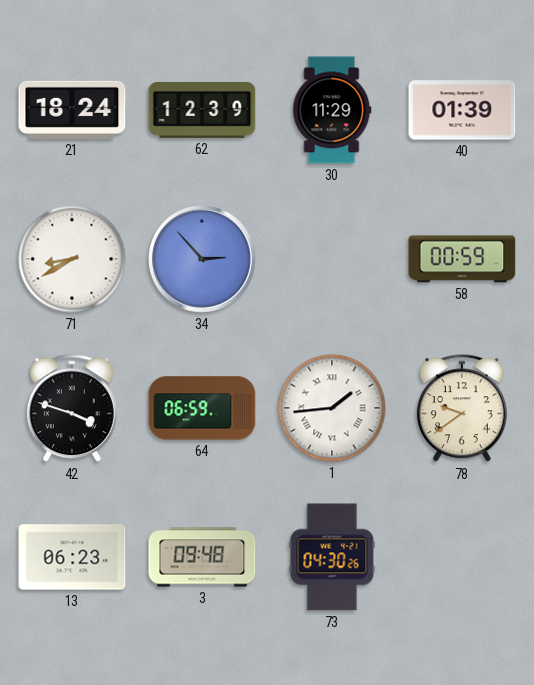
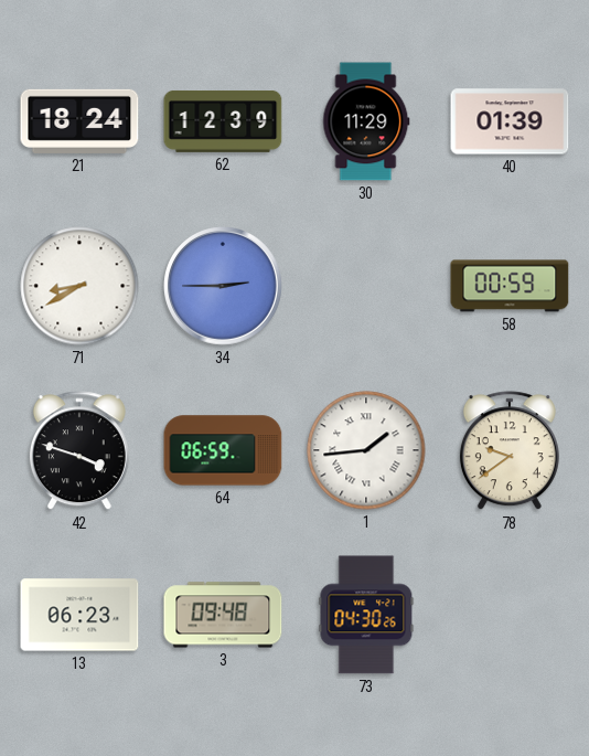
34: 2:53 -> 2:45 (224, 287)
